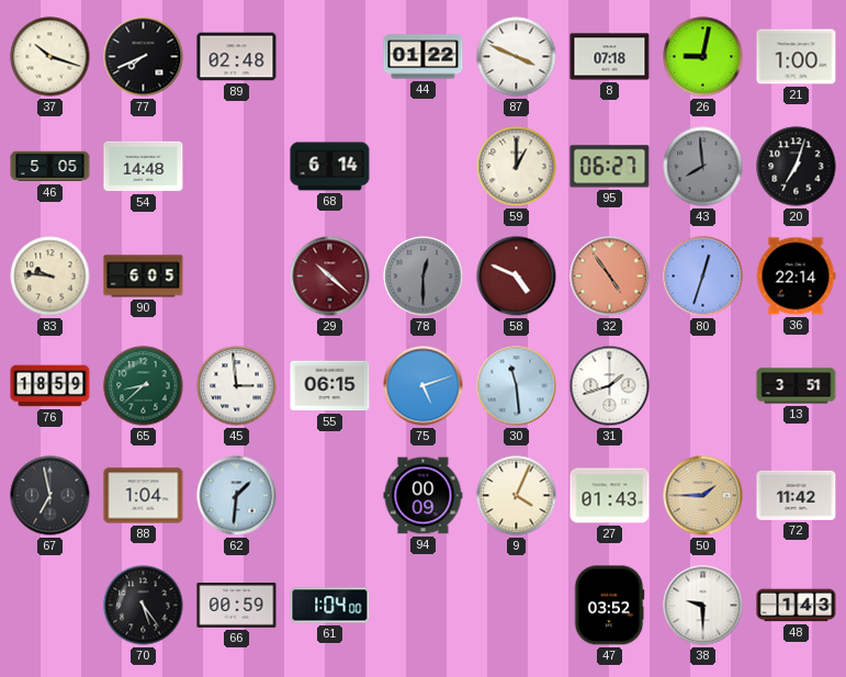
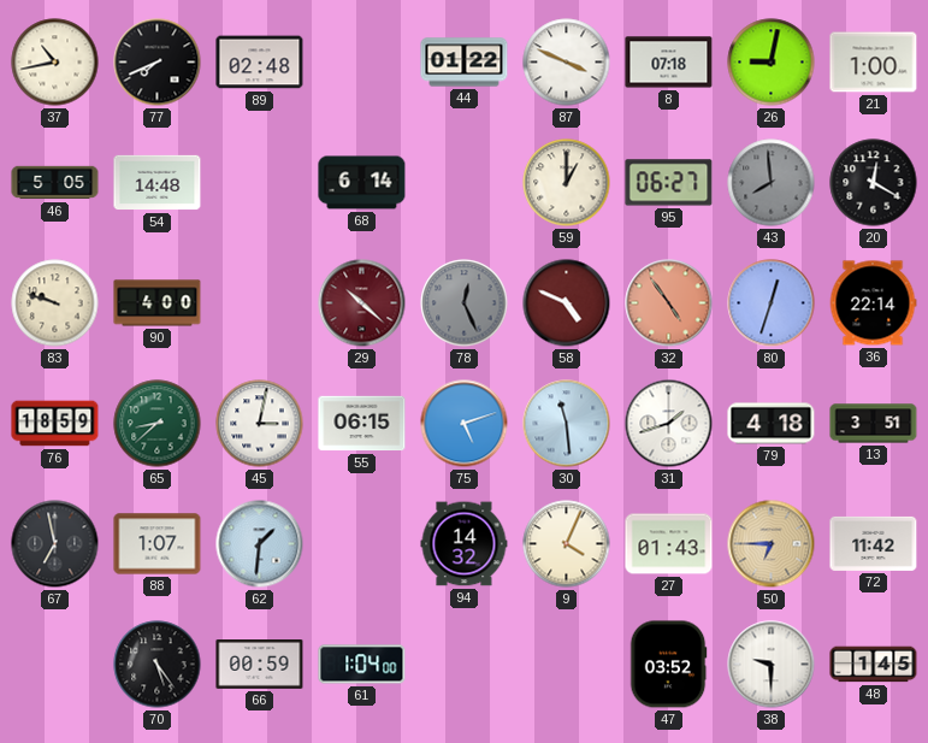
37: 10:18 -> 10:43 (55, 63)
20: 7:03 -> 12:20 (874, 183)
83: 9:46 -> 9:48 (55, 303)
90: 6:05 -> 4:00 (158, 303)
78: 12:30 -> 12:26 (465, 303)
45: 2:59 -> 3:02 (260, 424)
79: none -> 4:18 (772, 424)
88: 1:04 -> 1:07 (158, 544)
94: 00:09 -> 14:32 (465, 544)
50: 1:45 -> 6:45 (772, 544)
48: 1:43 -> 1:45 (874, 665)
